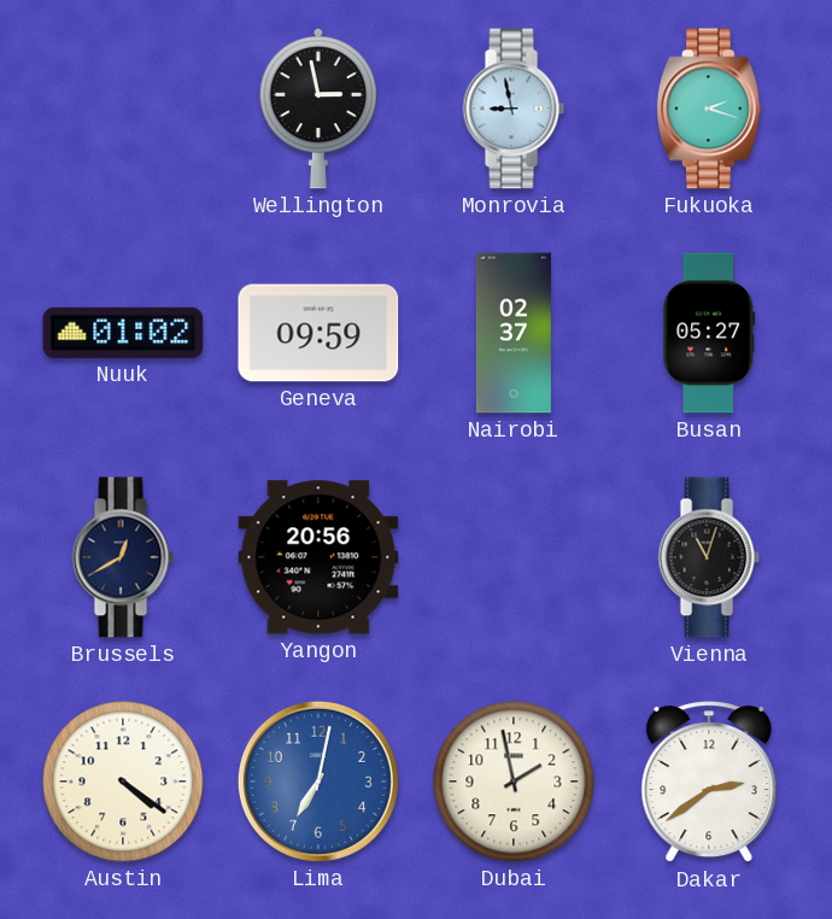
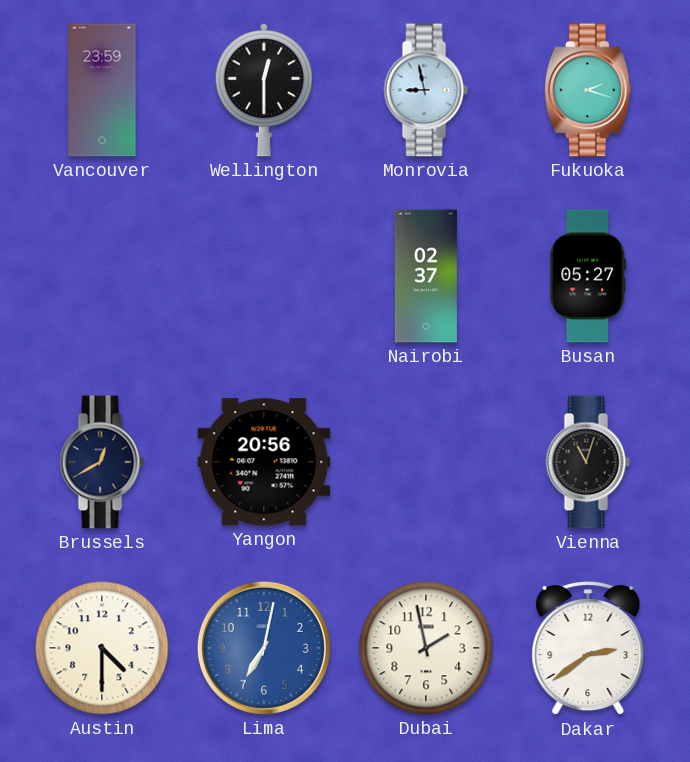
Vancouver: none -> 23:59 (102, 90)
Wellington: 2:58 -> 12:30 (264, 90)
Nuuk: 01:02 -> none (123, 333)
Geneva: 09:59 -> none (318, 333)
Austin: 4:21 -> 4:30 (102, 648)
